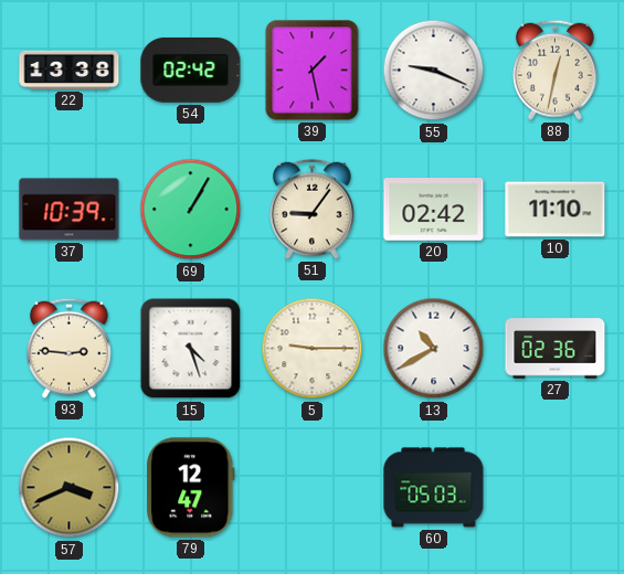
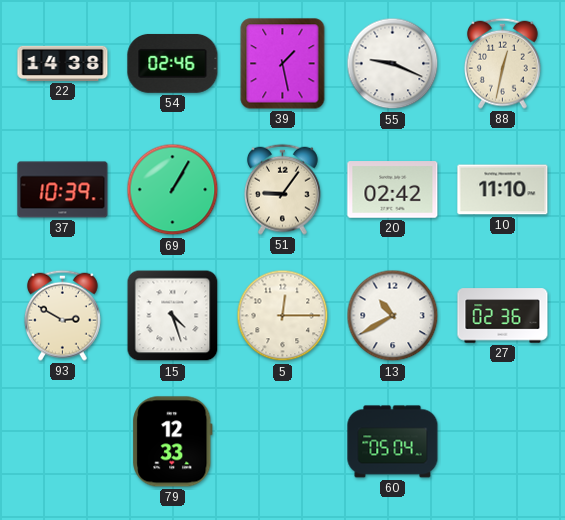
22: 13:38 -> 14:38 (63, 63)
54: 02:42 -> 02:46 (173, 64)
93: 2:46 -> 2:50 (63, 315)
5: 9:15 -> 12:15 (283, 316)
57: 3:41 -> none (70, 488)
79: 12:47 -> 12:33 (173, 442)
60: 05:03 -> 05:04 (393, 442)
